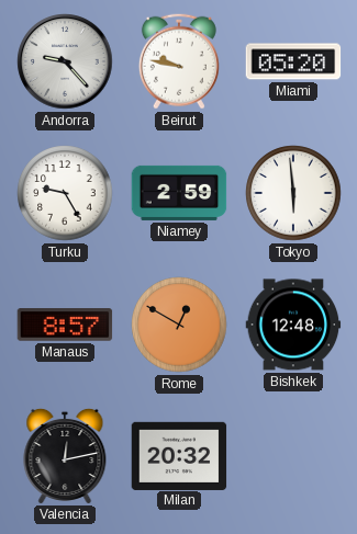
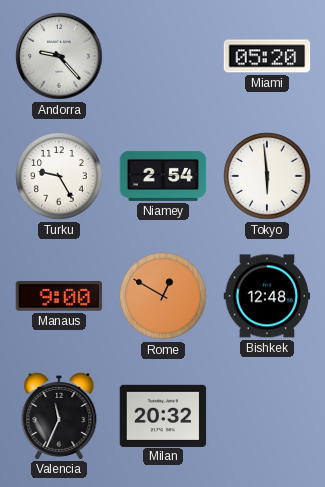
Beirut: 9:47 -> none (179, 61)
Niamey: 2:59 -> 2:54 (163, 176)
Manaus: 8:57 -> 9:00 (59, 296)
Valencia: 12:13 -> 11:34 (59, 415)
